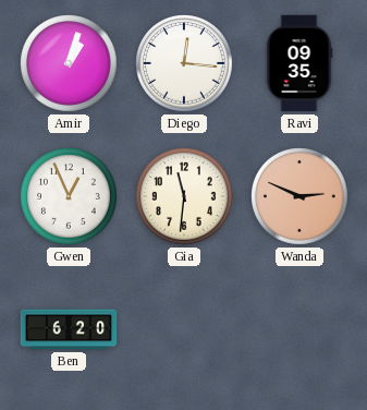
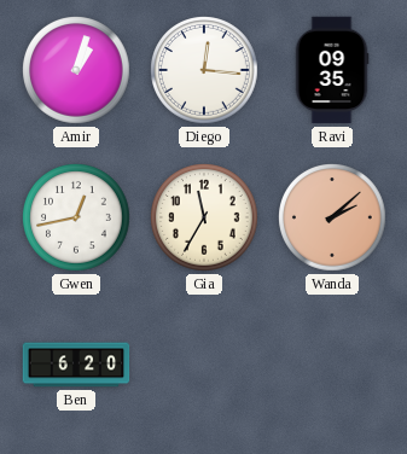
Gwen: 12:56 -> 12:43 (77, 219)
Gia: 11:31 -> 11:35 (205, 219)
Wanda: 2:49 -> 2:08 (333, 219)
